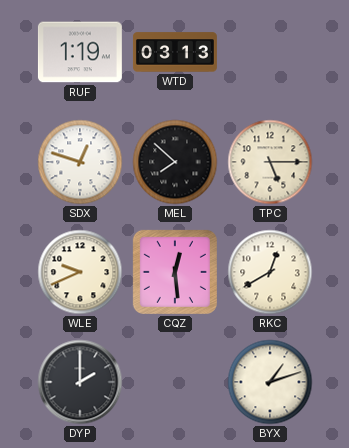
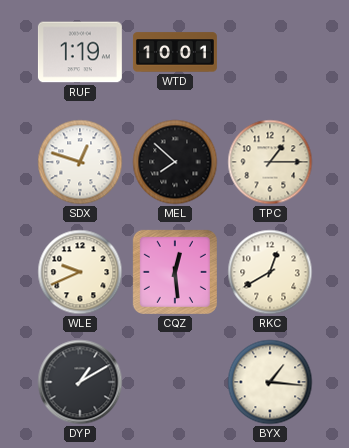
WTD: 03:13 -> 10:01 (175, 52)
TPC: 5:15 -> 1:15 (270, 162)
DYP: 2:00 -> 1:10 (80, 382)
BYX: 1:12 -> 1:16 (270, 382)
